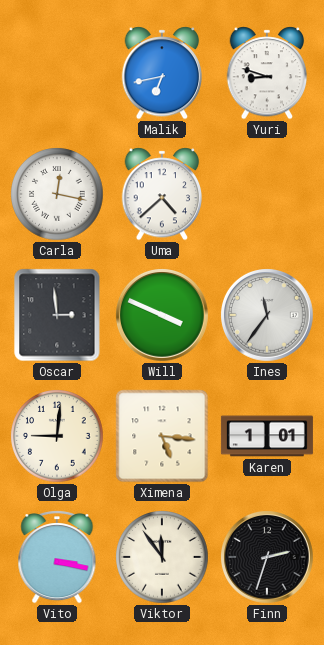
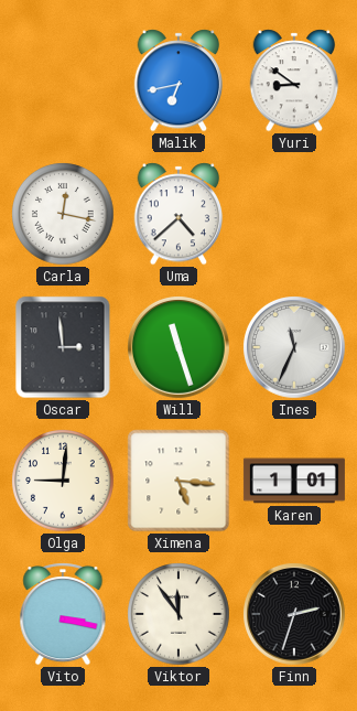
Yuri: 8:48 -> 8:51 (294, 80)
Will: 3:49 -> 11:27 (180, 348)
Ines: 11:36 -> 11:34 (295, 348)
